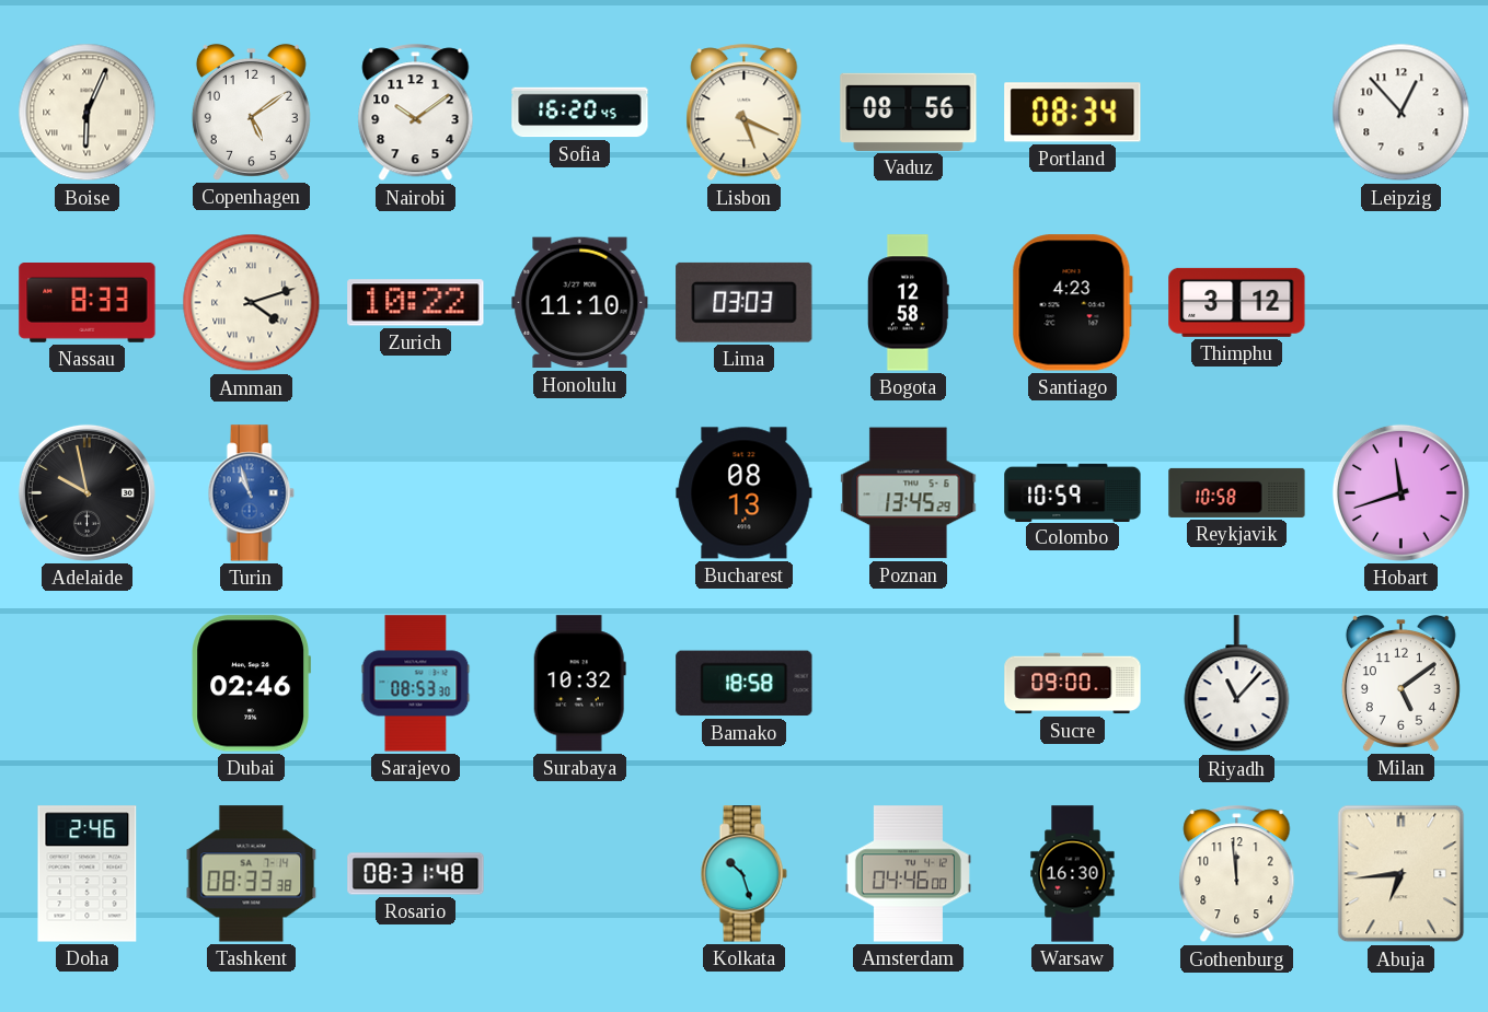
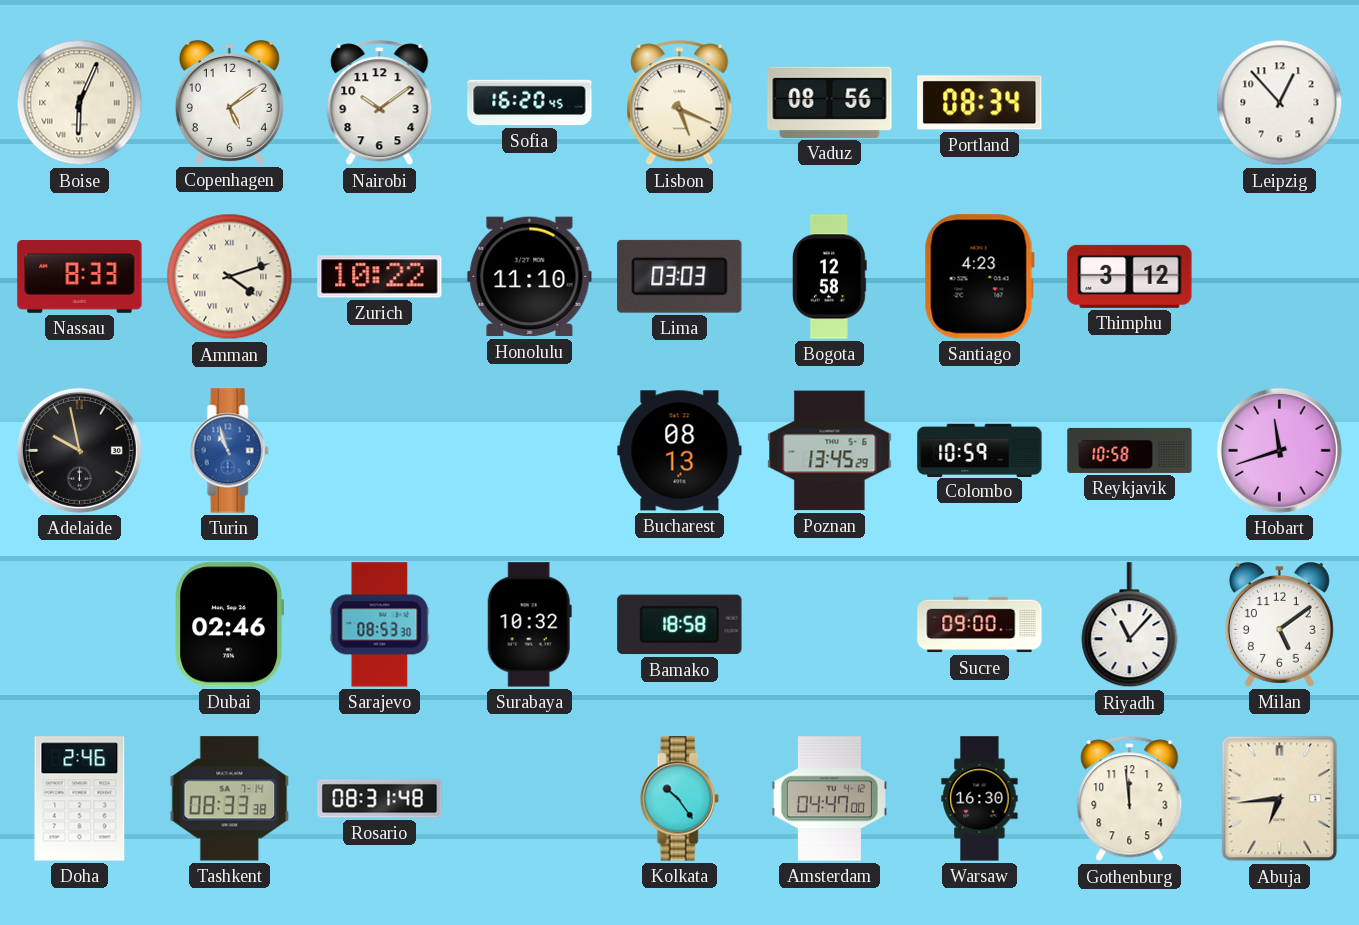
Kolkata: 10:27 -> 10:24 (679, 799)
Amsterdam: 04:46 -> 04:47 (829, 799)
